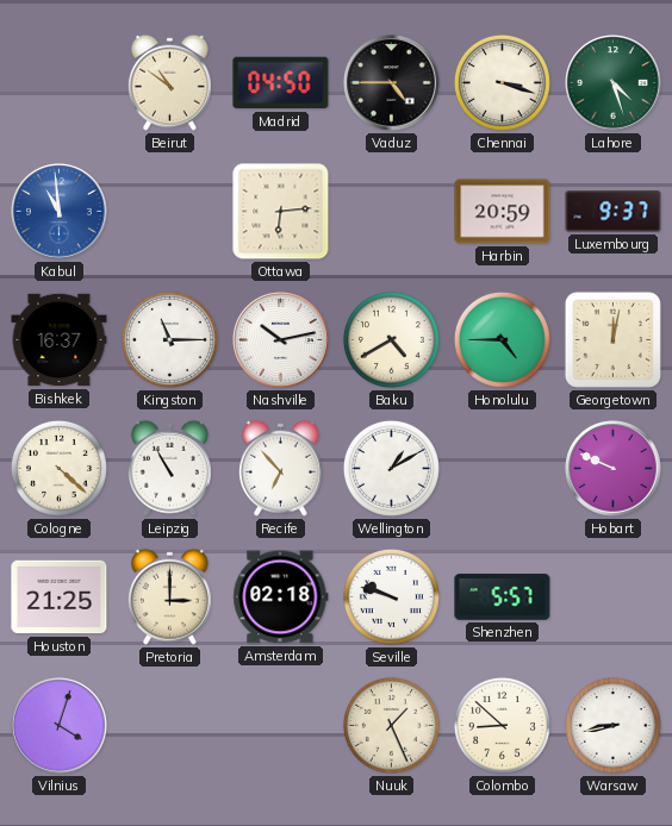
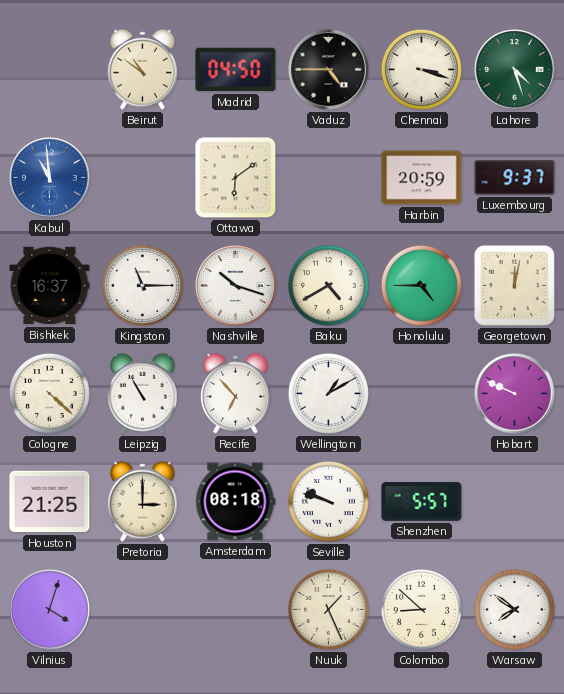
Ottawa: 6:14 -> 6:09 (236, 178)
Nashville: 10:13 -> 10:18 (236, 286)
Amsterdam: 02:18 -> 08:18 (236, 502)
Warsaw: 8:43 -> 7:51 (514, 609)
